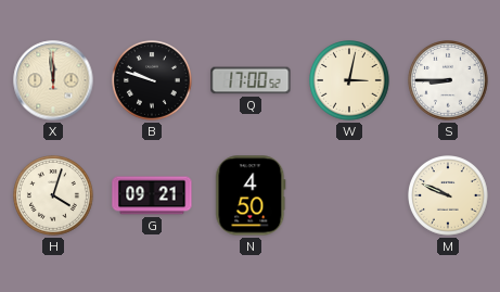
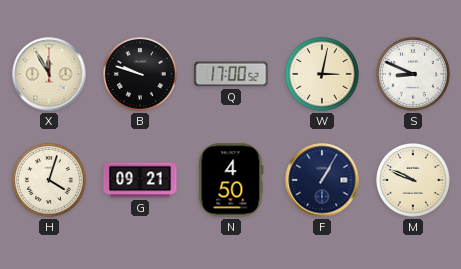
X: 11:59 -> 11:55 (49, 74)
S: 8:45 -> 8:49 (414, 75)
F: none -> 1:05 (322, 180)
